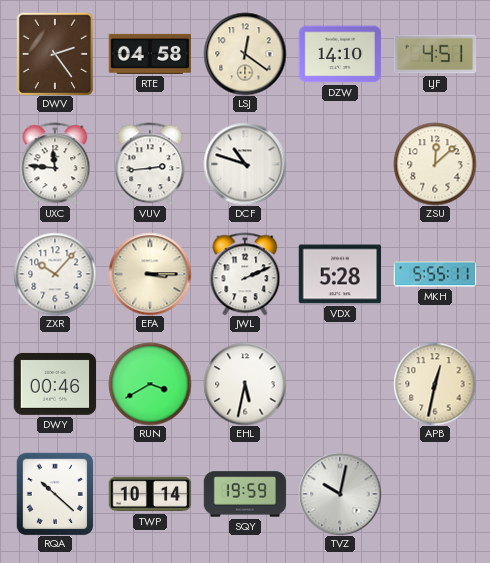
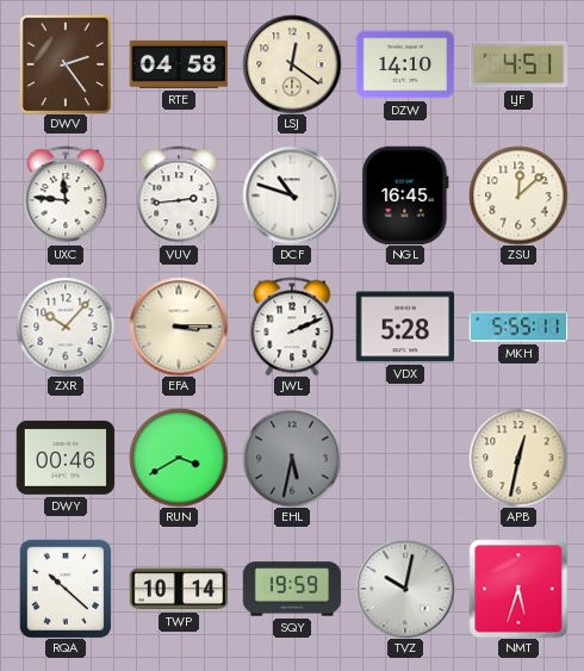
NGL: none -> 16:45 (405, 195)
EHL dial: white -> grey (292, 458)
NMT: none -> 5:33 (518, 589)
